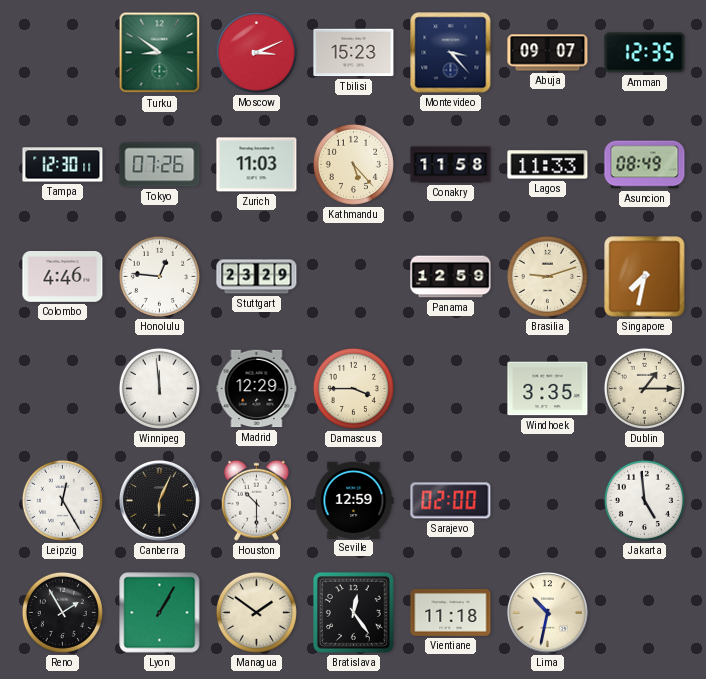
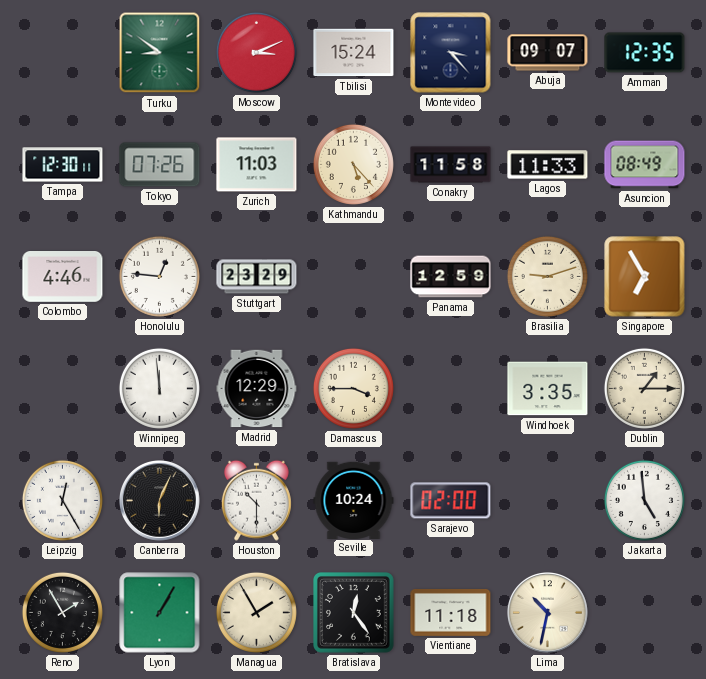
Tbilisi: 15:23 -> 15:24 (354, 53)
Singapore: 7:32 -> 6:55 (645, 277)
Seville: 12:59 -> 10:24 (354, 500)
Managua: 1:51 -> 1:55 (256, 612)
